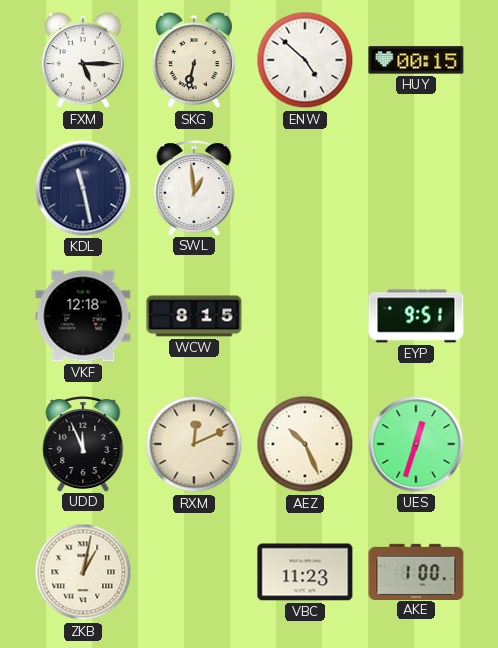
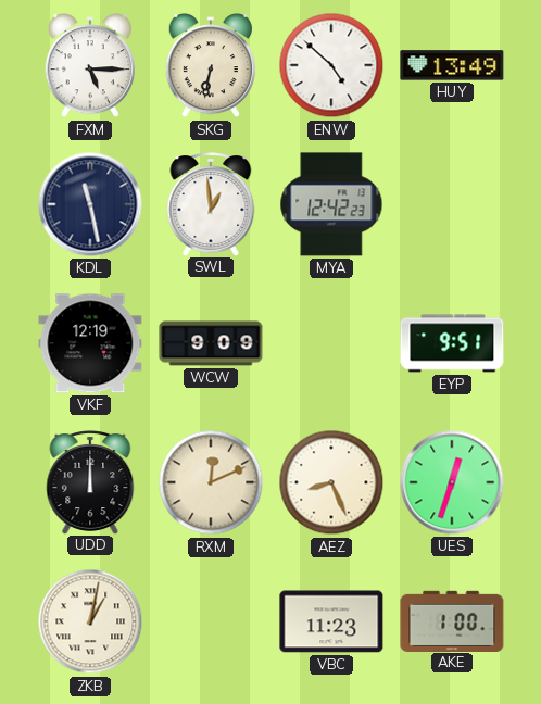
HUY: 00:15 -> 13:49 (452, 65)
MYA: none -> 12:42 (331, 204)
VKF: 12:18 -> 12:19 (90, 343)
WCW: 8:15 -> 9:09 (211, 343)
UDD: 11:56 -> 12:00 (90, 482)
AEZ: 10:26 -> 8:26 (331, 482)
